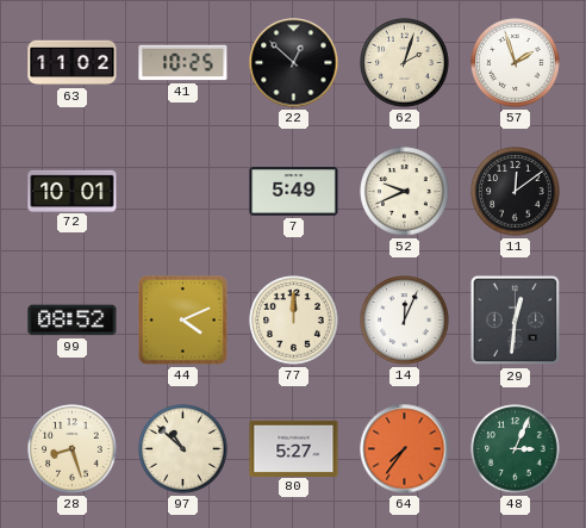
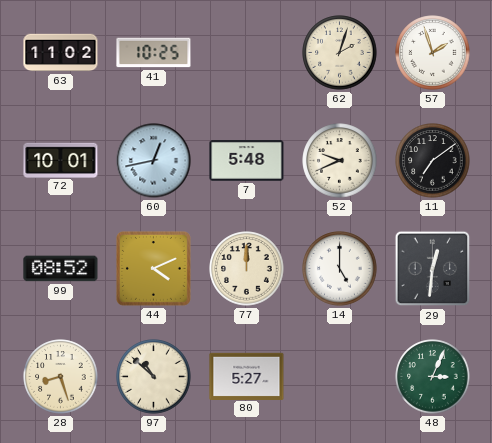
22: 12:52 -> none (294, 63)
60: none -> 12:43 (154, 161)
7: 5:49 -> 5:48 (247, 161)
11: 12:09 -> 7:09 (433, 161)
14: 12:04 -> 5:00 (340, 269)
64: 7:36 -> none (405, 449)
